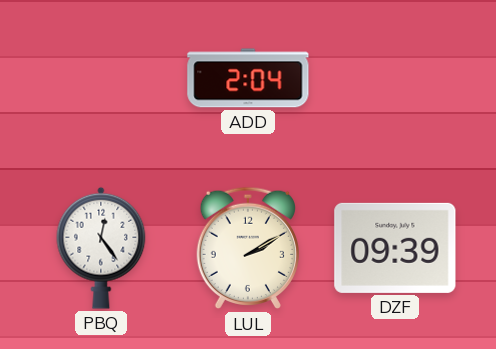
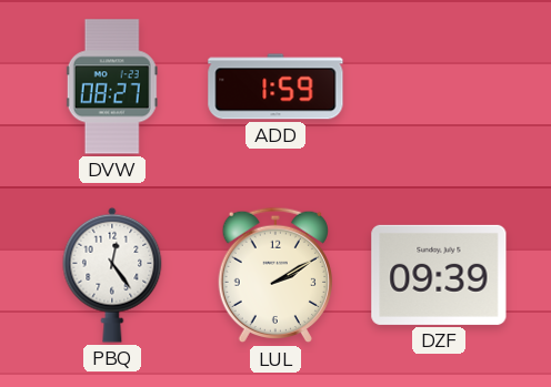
DVW: none -> 08:27 (112, 86)
ADD: 2:04 -> 1:59 (275, 86)
